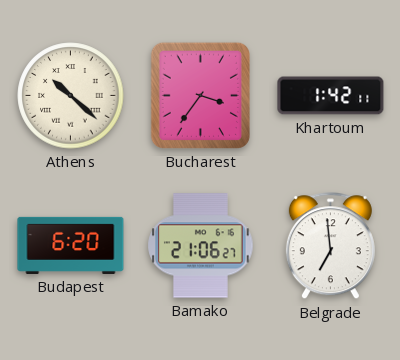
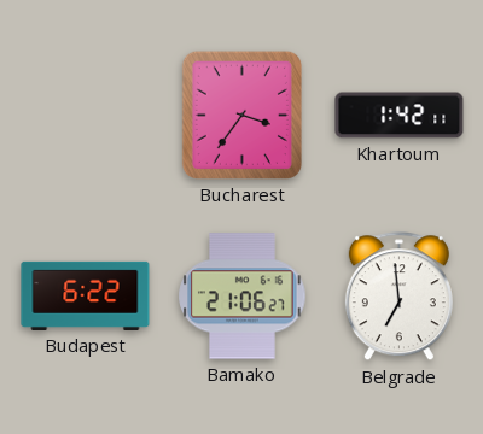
Athens: 10:22 -> none (71, 96)
Budapest: 6:20 -> 6:22 (86, 295)
